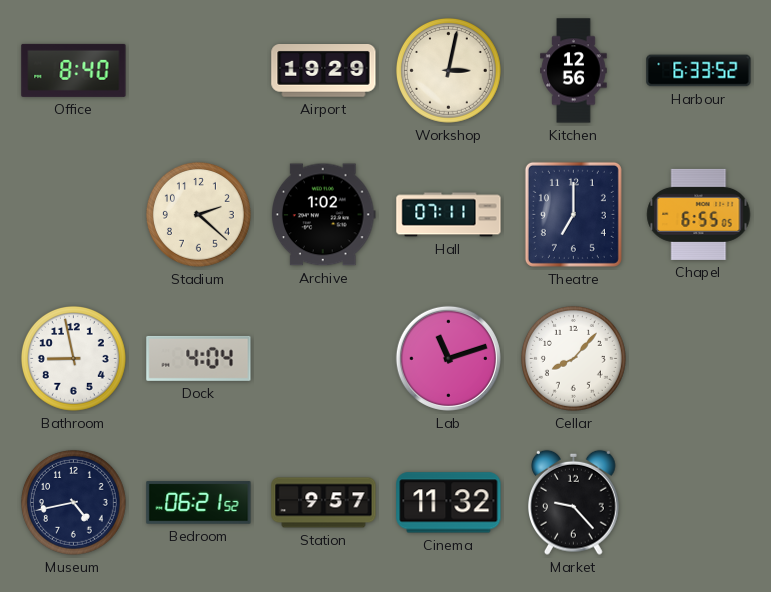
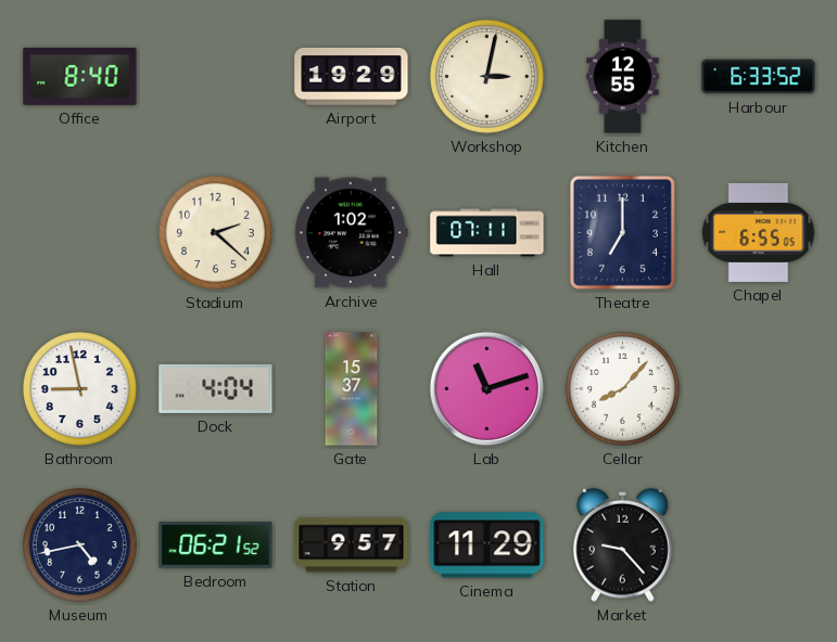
Kitchen: 12:56 -> 12:55 (623, 77)
Gate: none -> 15:37 (352, 389)
Cinema: 11:32 -> 11:29 (487, 545)
